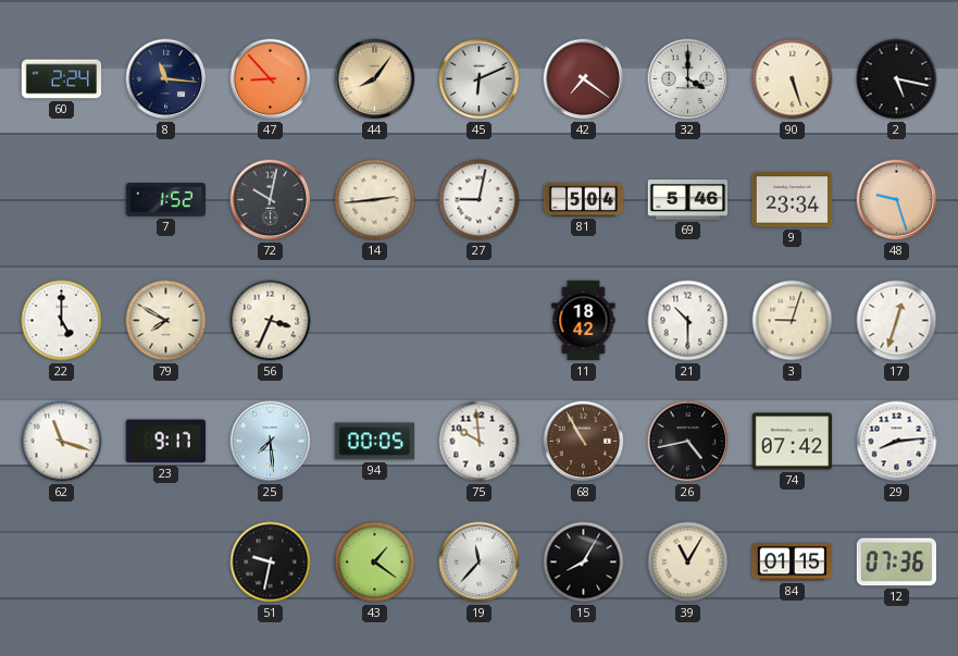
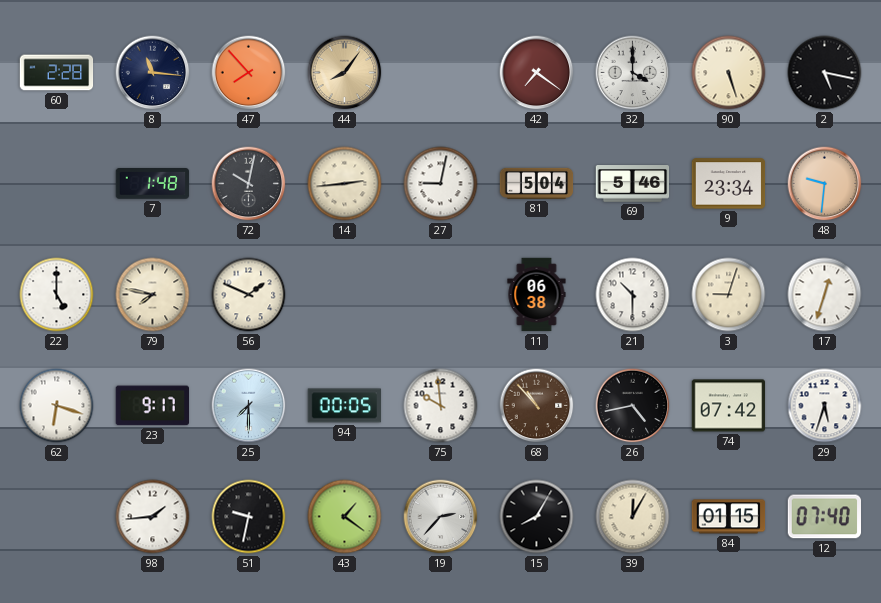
60: 2:24 -> 2:28 (57, 73)
47: 8:53 -> 7:53 (249, 73)
45: 6:11 -> none (480, 79)
7: 1:52 -> 1:48 (153, 184)
48: 9:27 -> 9:31 (825, 184)
79: 7:50 -> 7:47 (153, 295)
56: 3:34 -> 1:49 (249, 295)
11: 18:42 -> 06:38 (537, 295)
62: 11:18 -> 6:18 (57, 406)
25: 7:29 -> 7:30 (249, 406)
68: 10:55 -> 10:53 (537, 406)
29: 8:14 -> 5:33 (825, 406)
98: none -> 1:44 (153, 517)
19: 11:37 -> 2:37 (441, 517)
39: 11:05 -> 12:05 (633, 517)
12: 07:36 -> 07:40 (825, 517)
